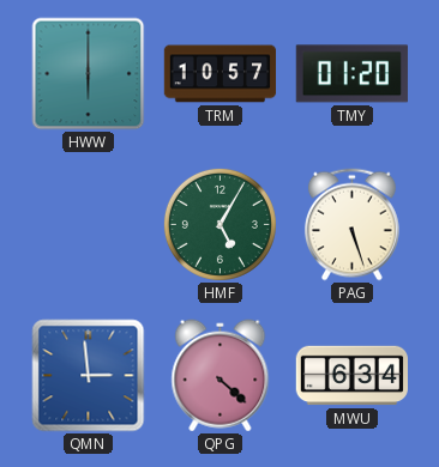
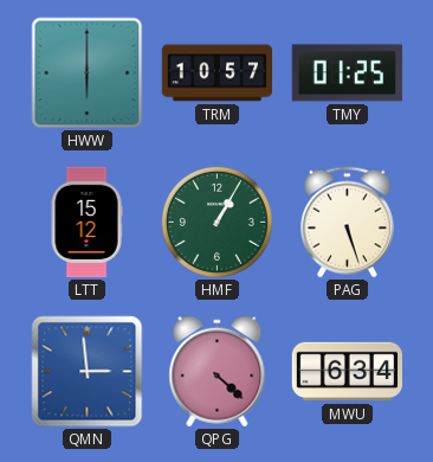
TMY: 01:20 -> 01:25 (347, 73)
LTT: none -> 15:12 (86, 223)
HMF: 5:05 -> 1:05 (217, 222)
